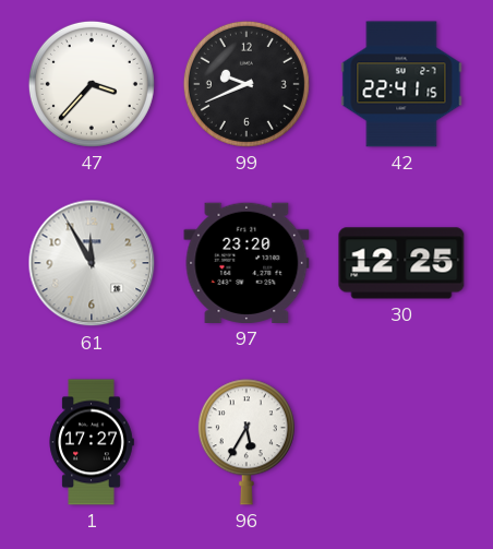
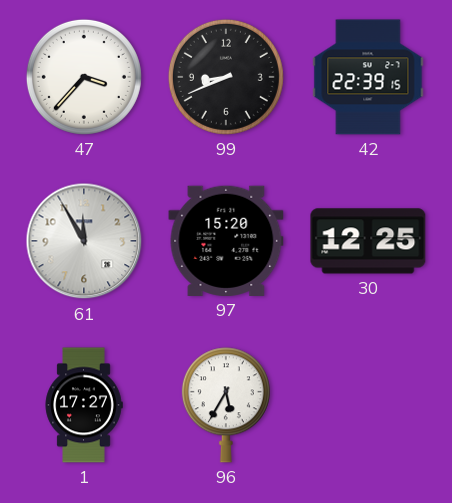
99: 9:41 -> 8:41 (226, 77)
42: 22:41 -> 22:39 (368, 77)
97: 23:20 -> 15:20 (226, 241)
